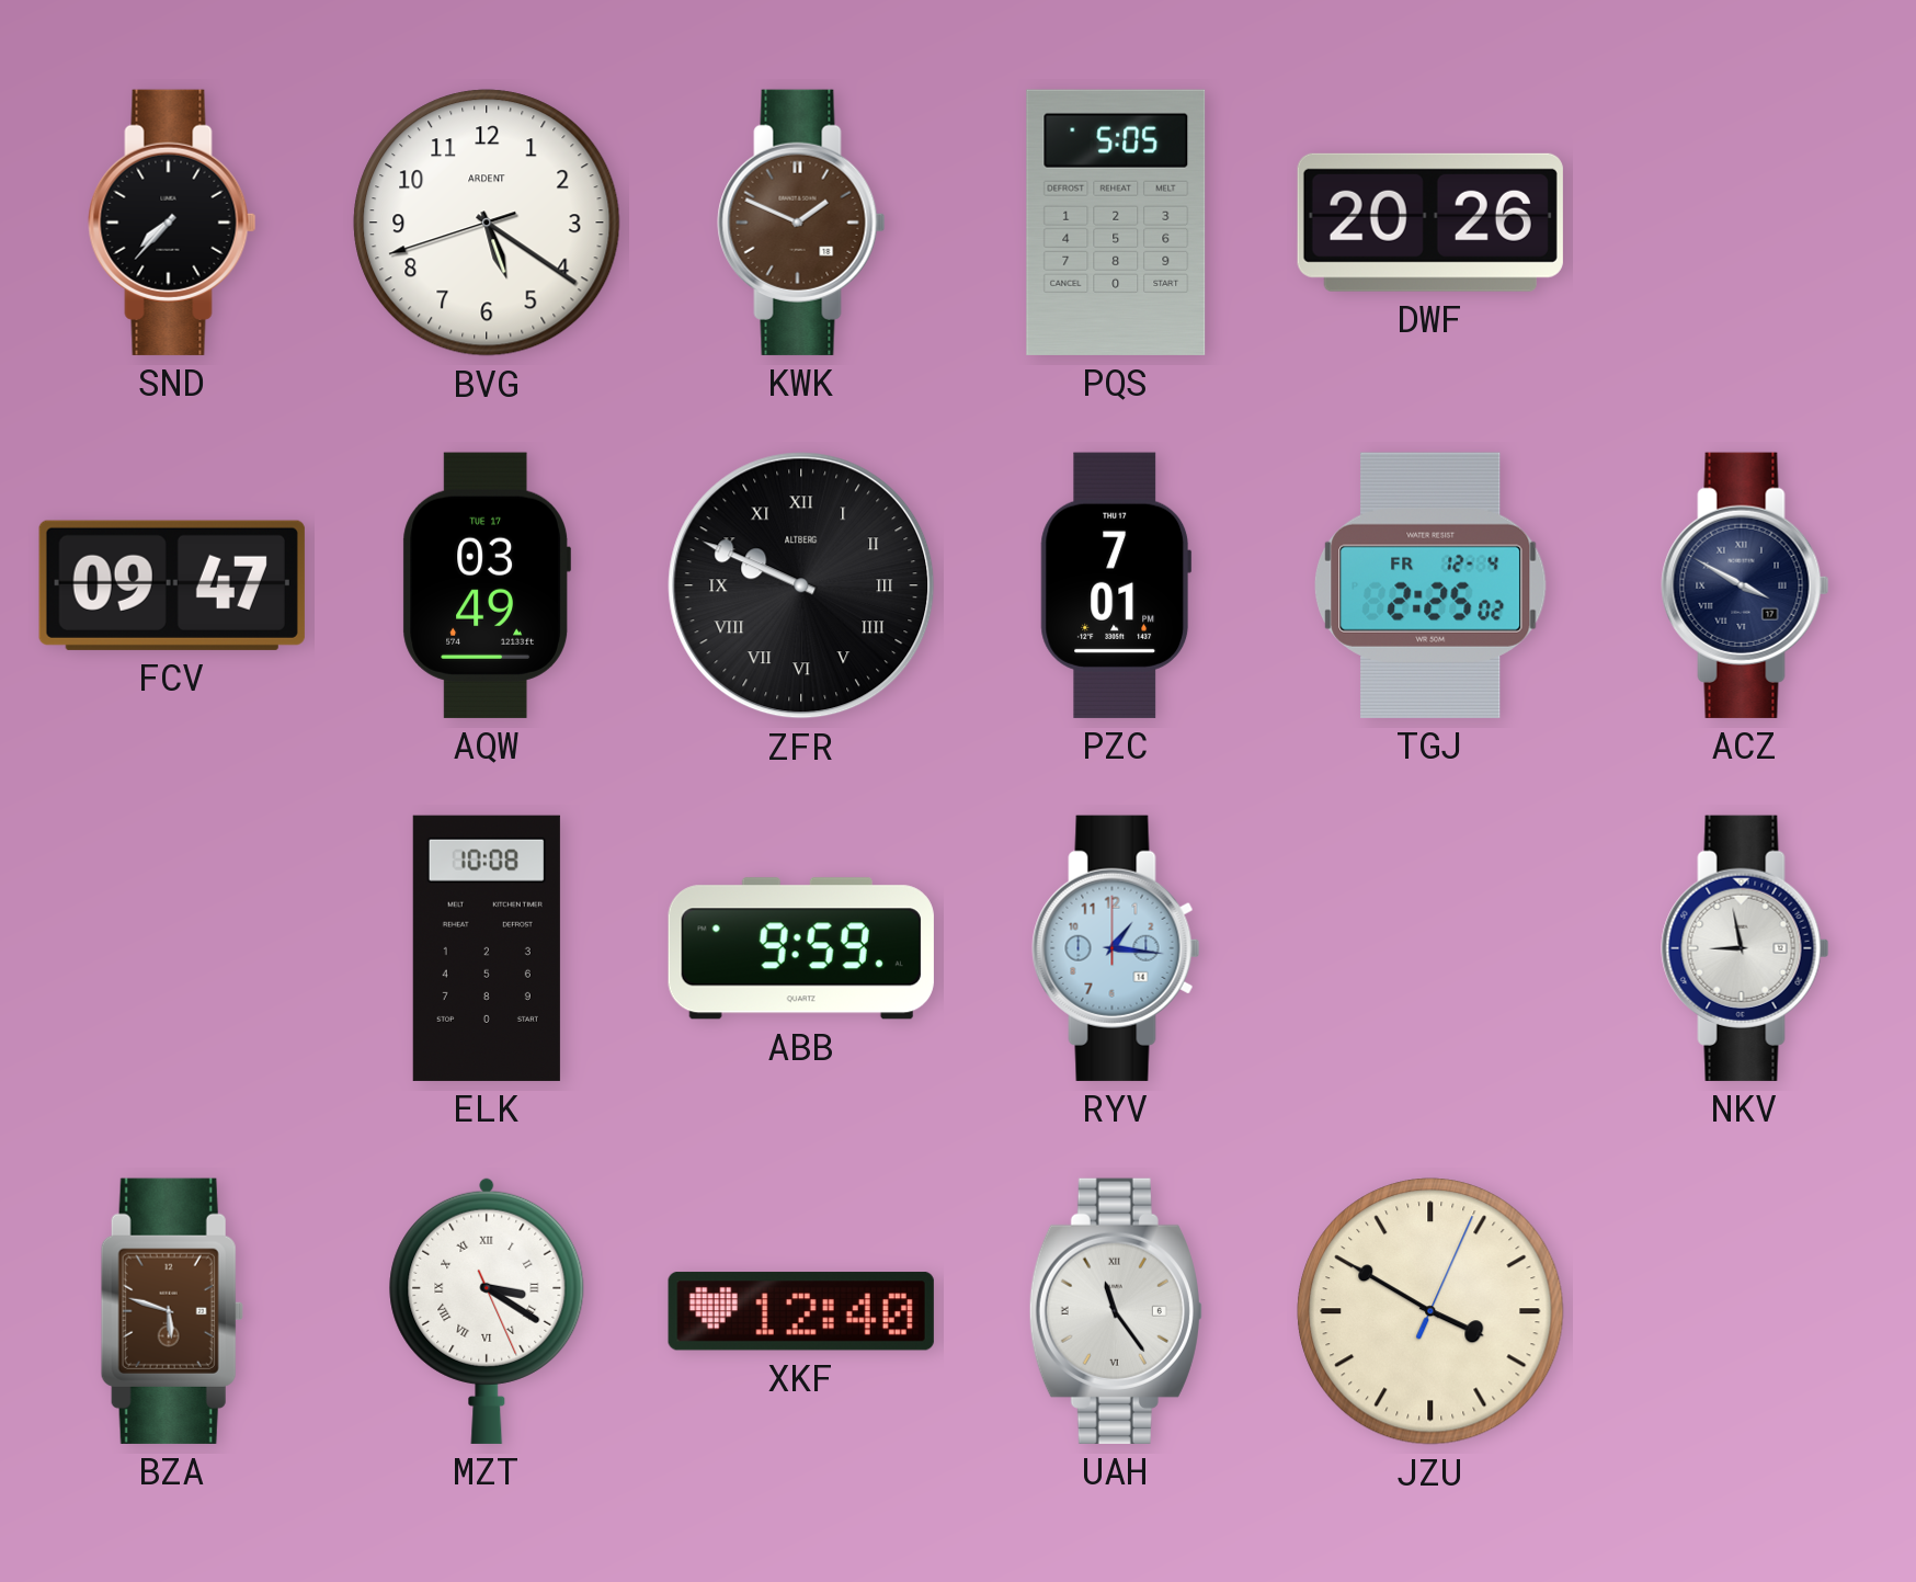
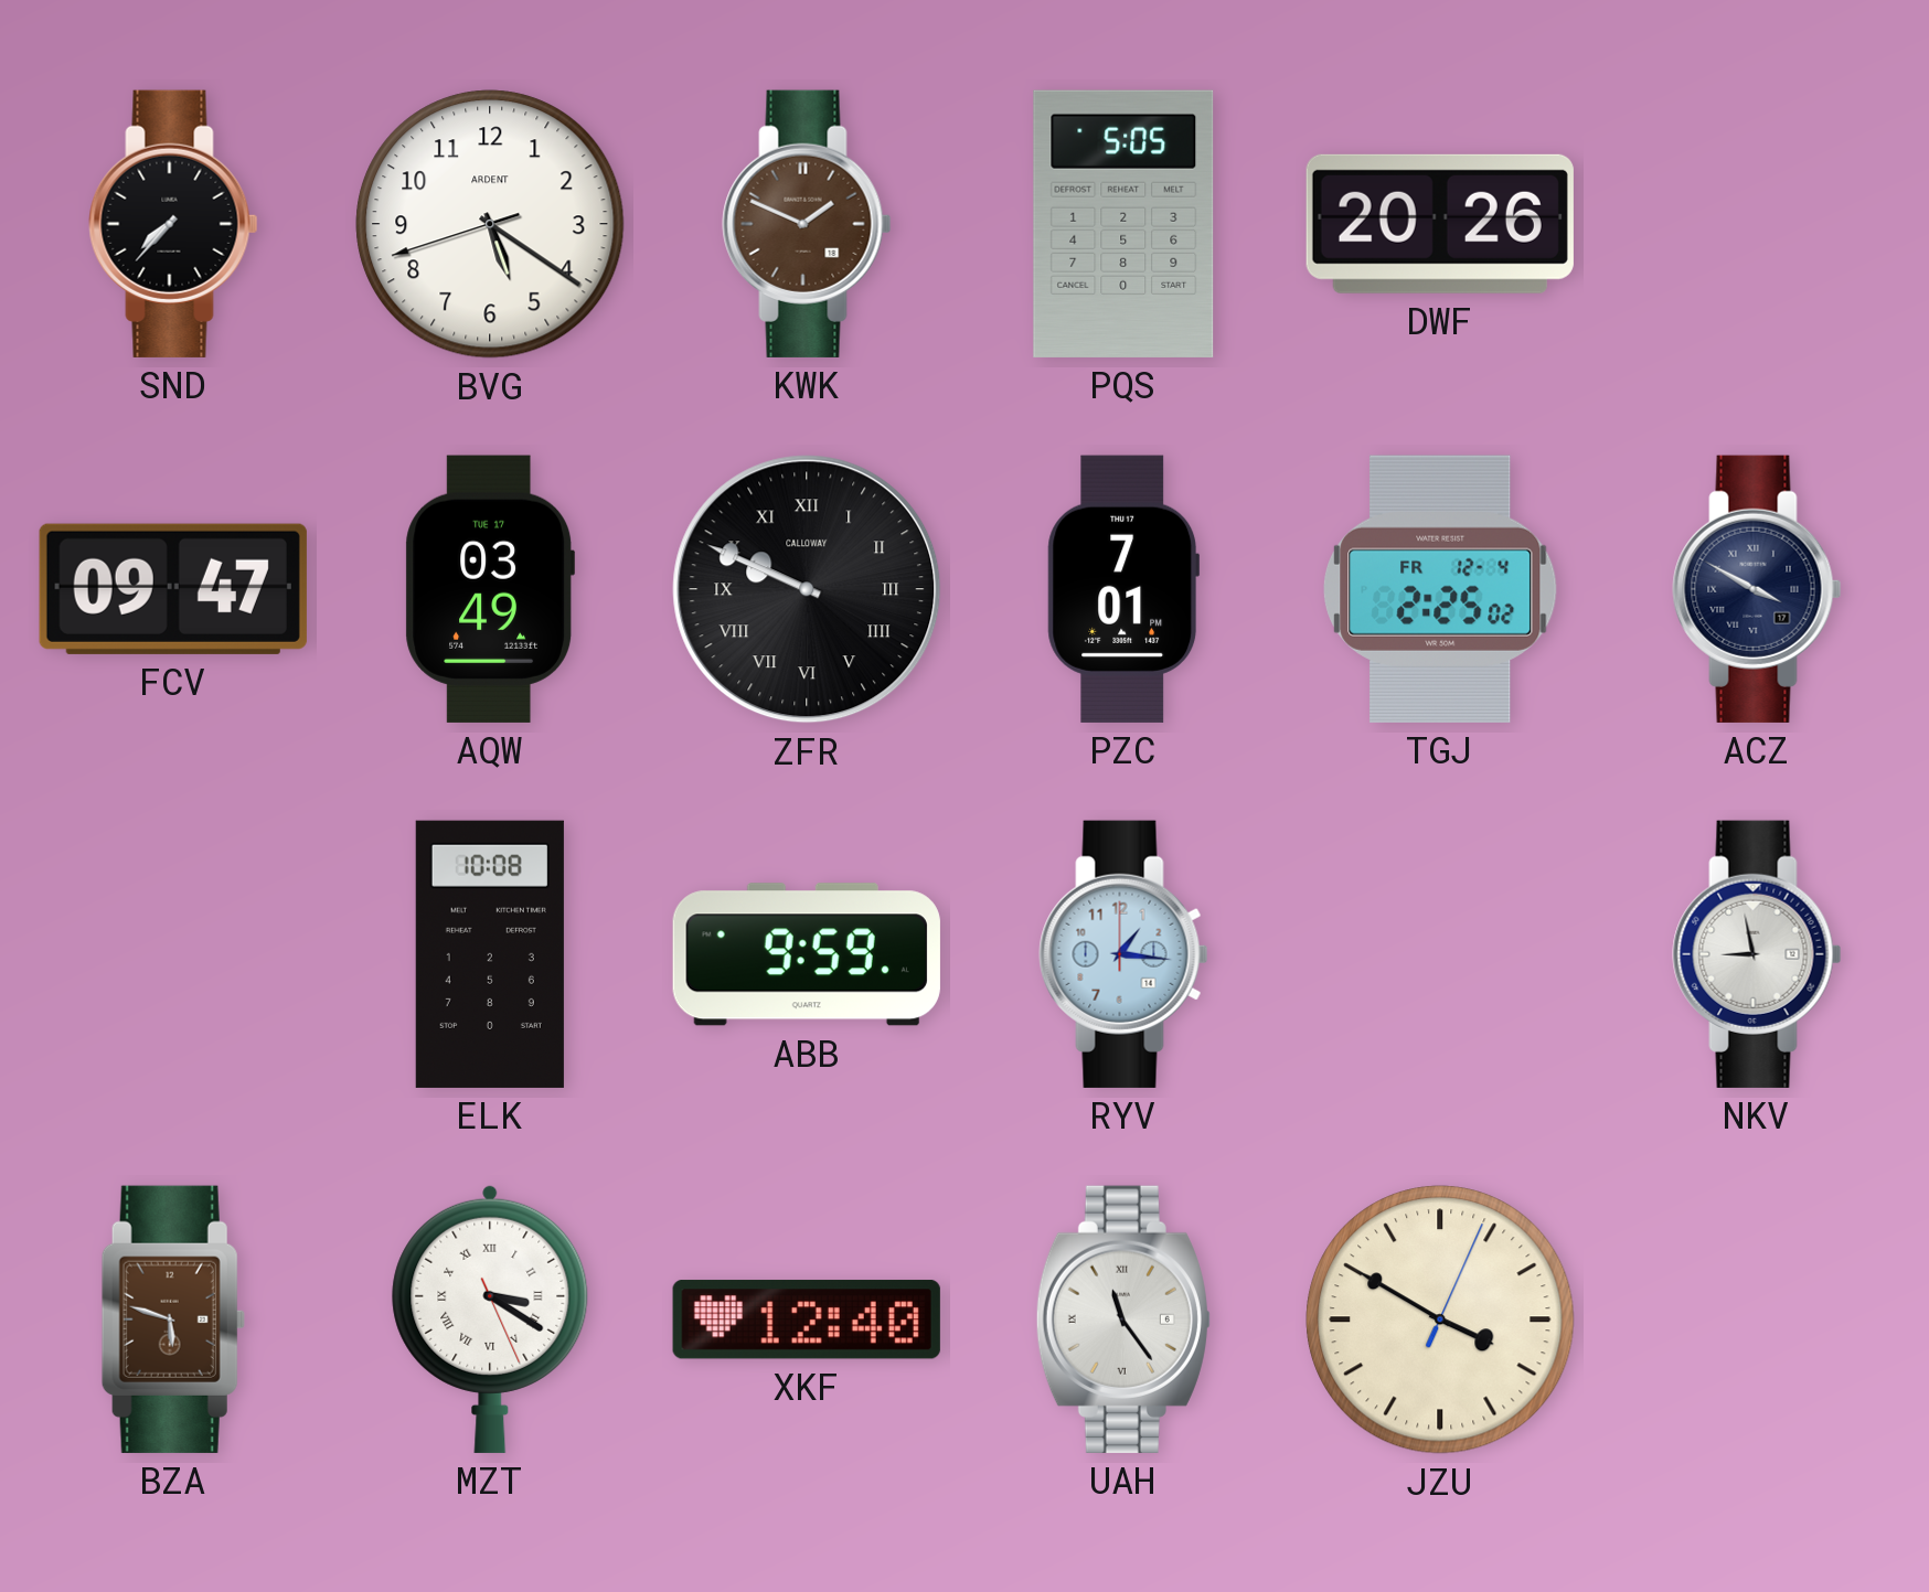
ZFR brand: ALTBERG -> CALLOWAY (807, 589)
